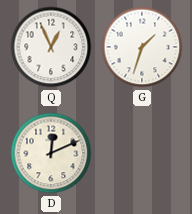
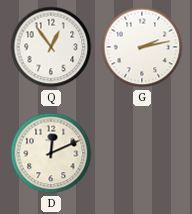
Q: 12:56 -> 12:54 (51, 47)
G: 1:33 -> 2:13 (142, 47)
